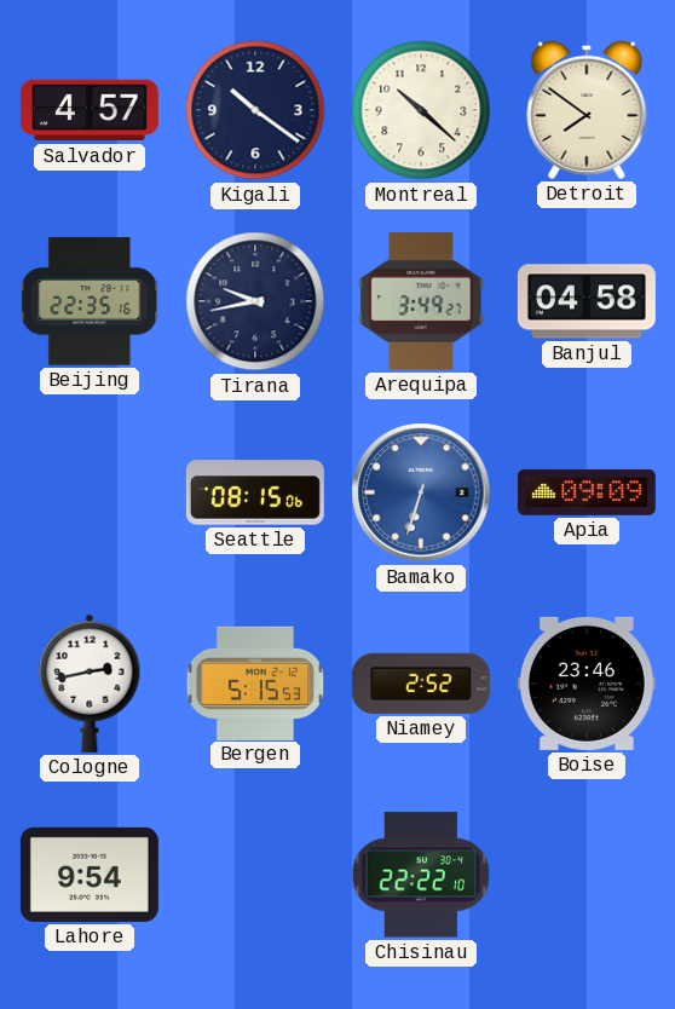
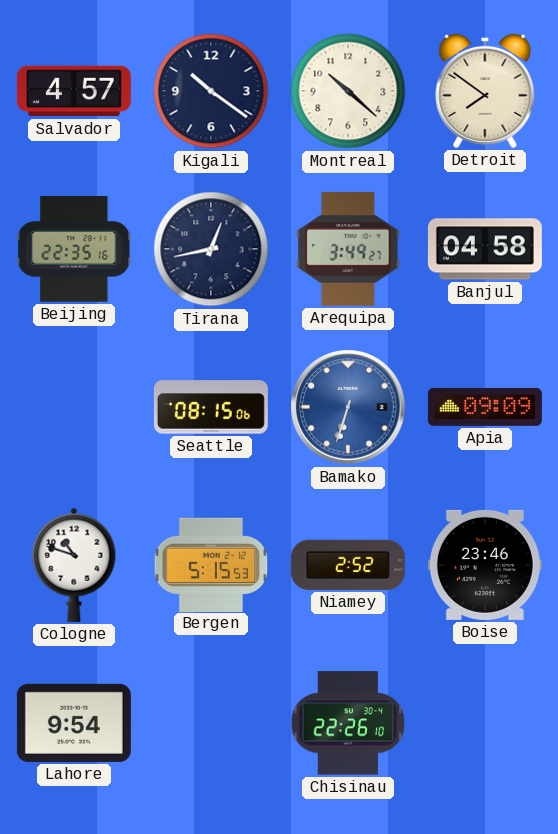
Tirana: 9:43 -> 12:43 (211, 249)
Cologne: 2:43 -> 10:48 (74, 565)
Chisinau: 22:22 -> 22:26 (348, 723)
